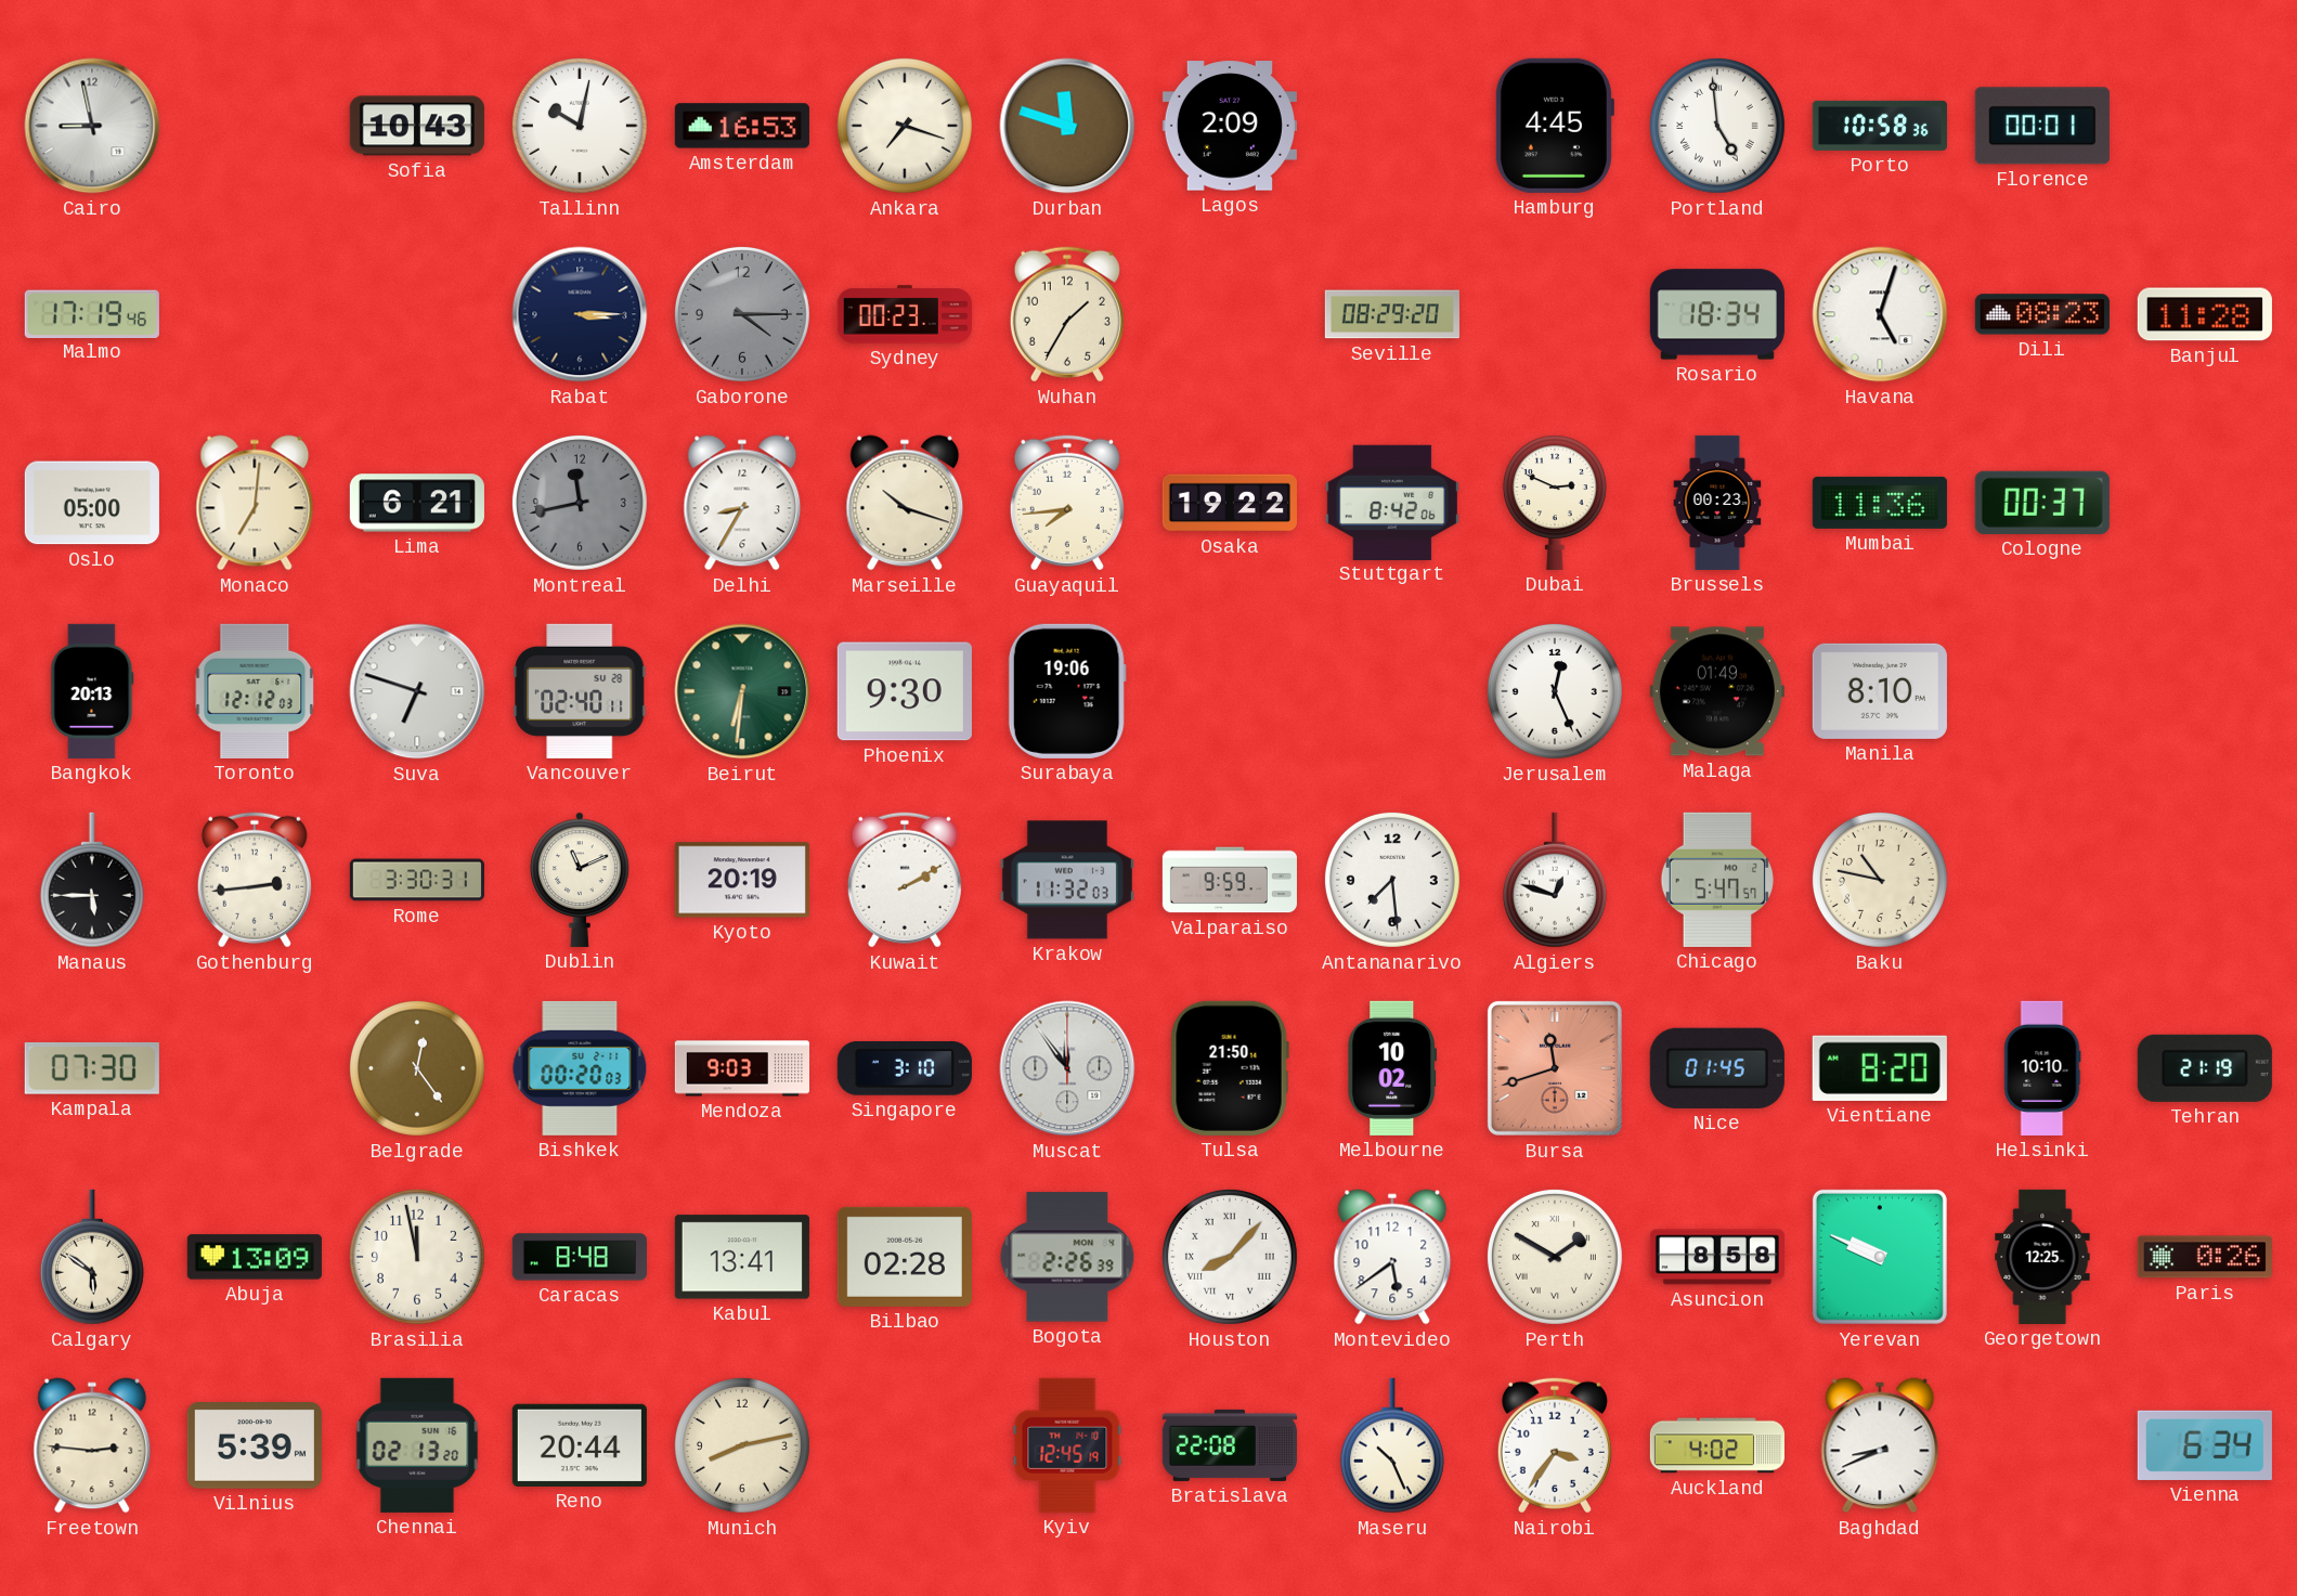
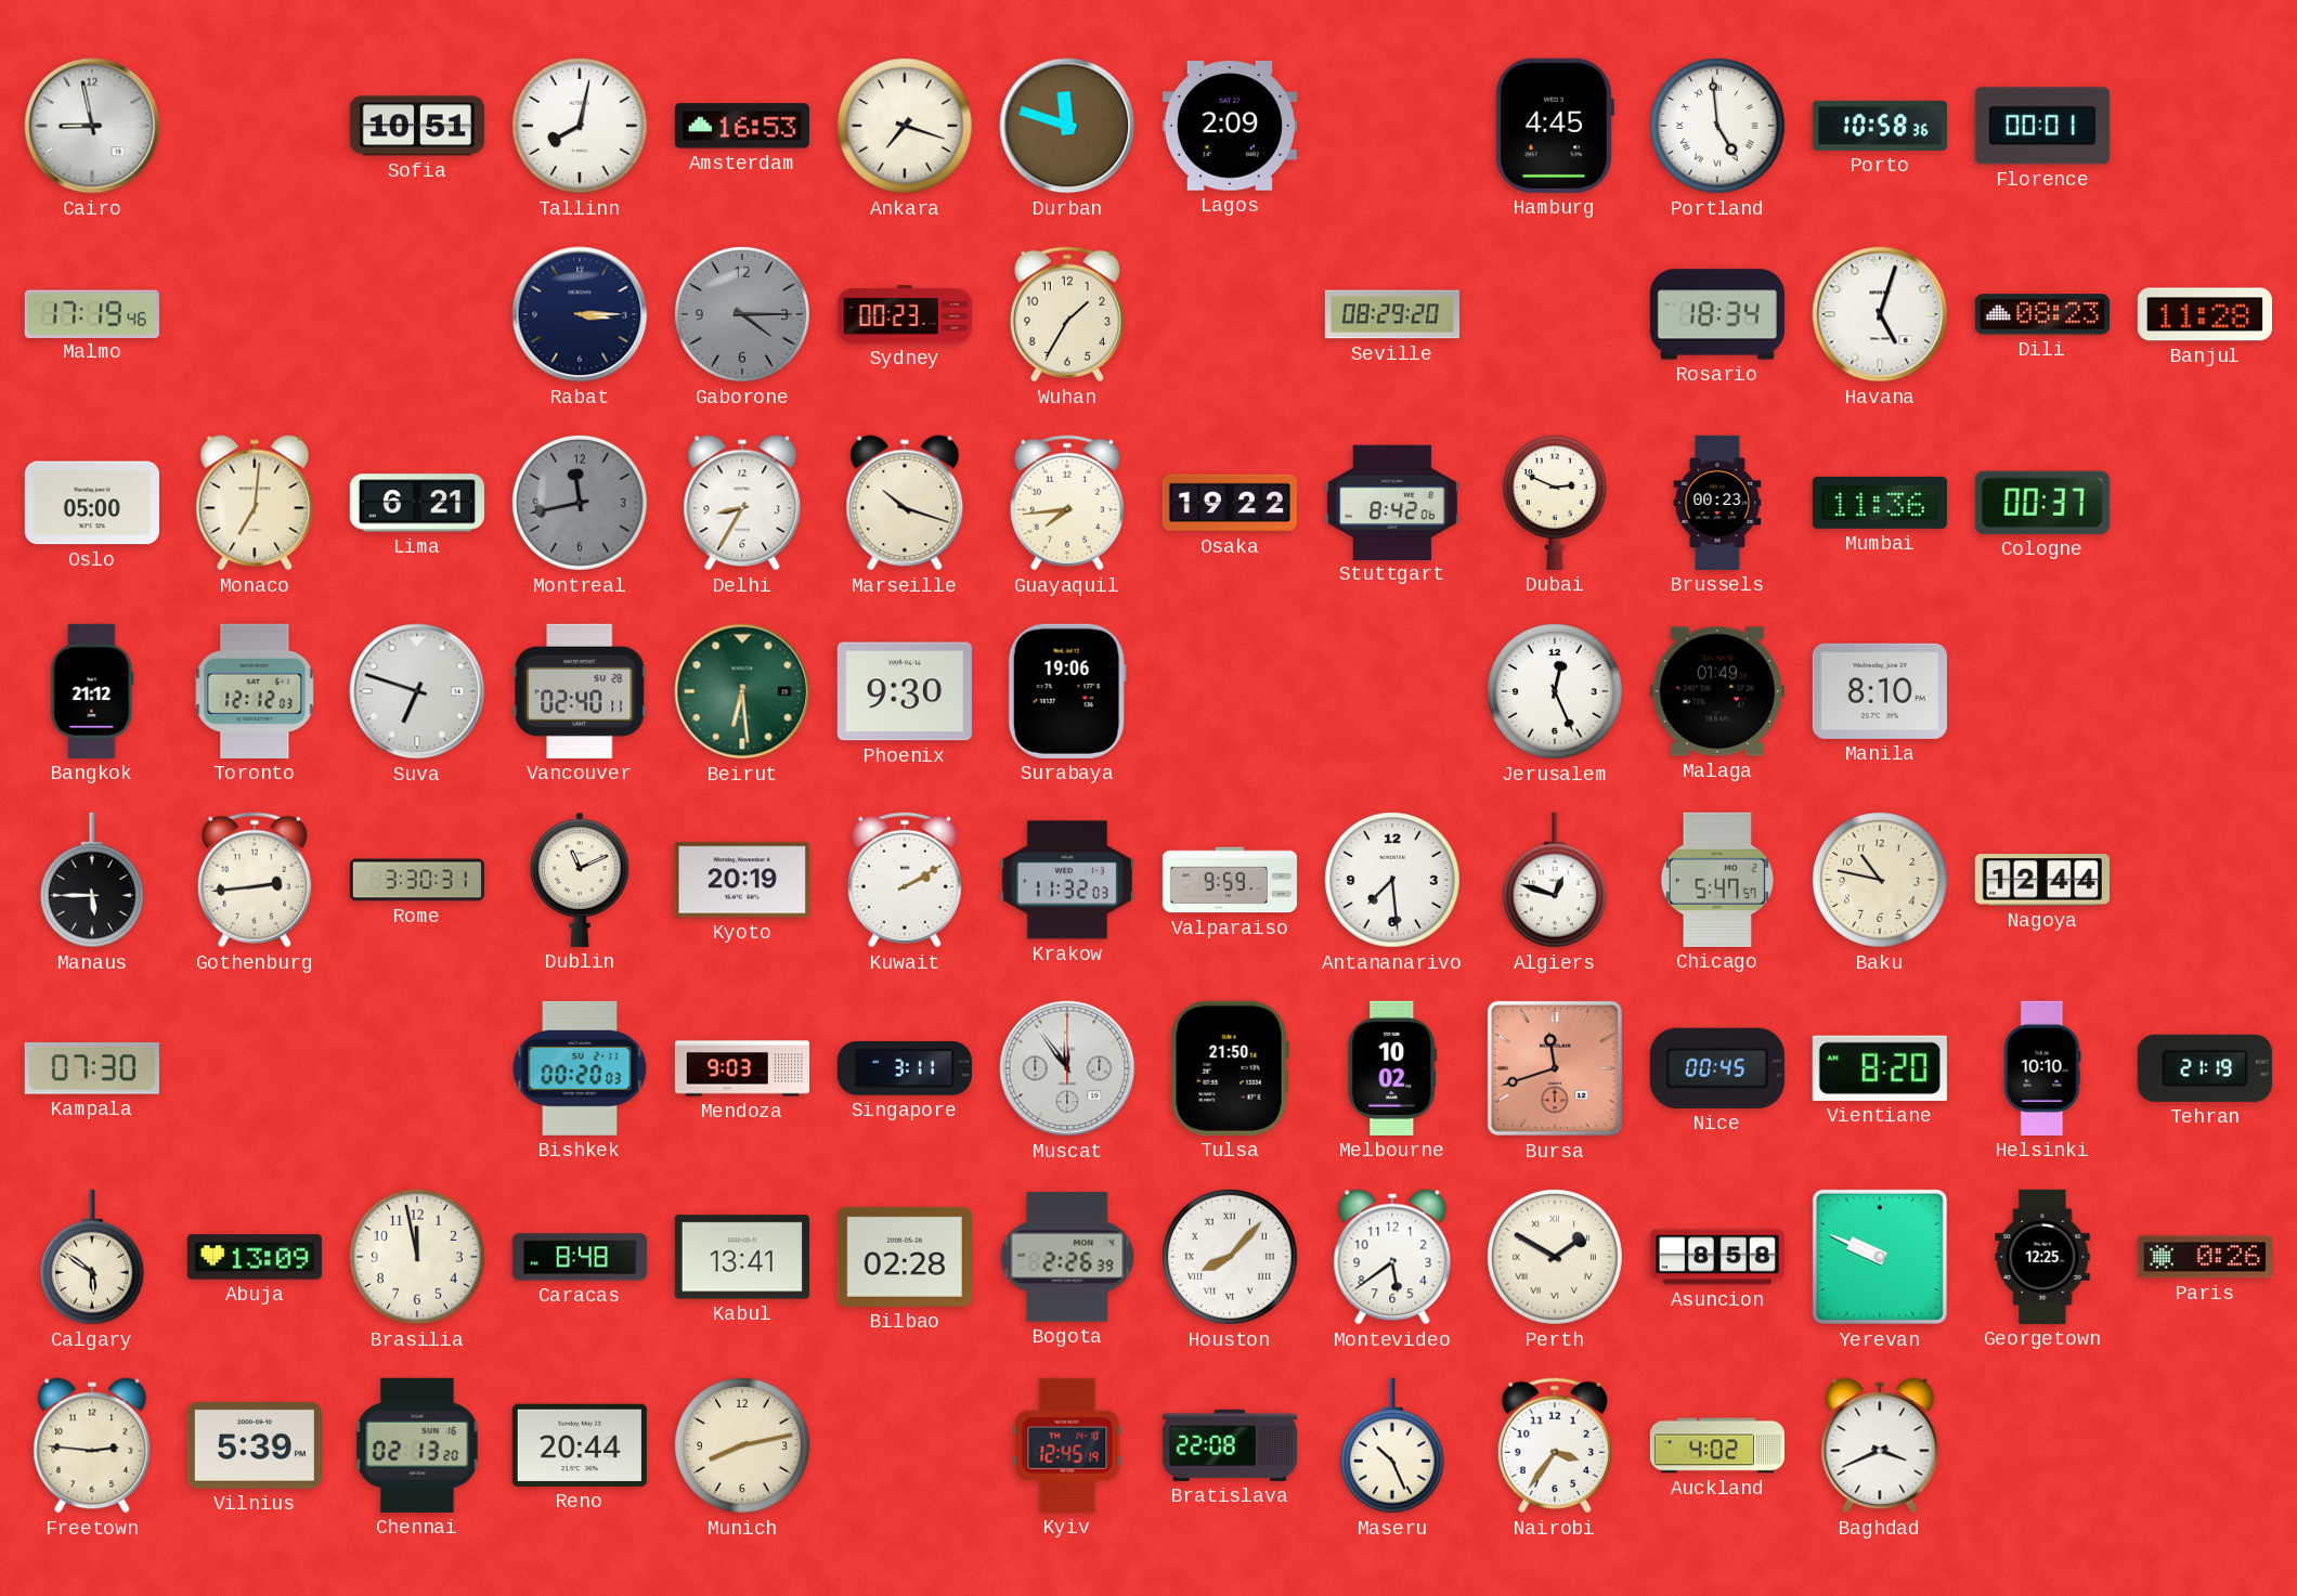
Sofia: 10:43 -> 10:51 (417, 126)
Tallinn: 10:02 -> 8:02 (580, 126)
Bangkok: 20:13 -> 21:12 (92, 691)
Beirut: 6:31 -> 6:29 (742, 691)
Nagoya: none -> 12:44 (2042, 880)
Belgrade: 12:24 -> none (417, 1068)
Singapore: 3:10 -> 3:11 (905, 1068)
Nice: 01:45 -> 00:45 (1717, 1068)
Baghdad: 8:41 -> 3:41 (1880, 1445)
Vienna: 6:34 -> none (2205, 1445)
